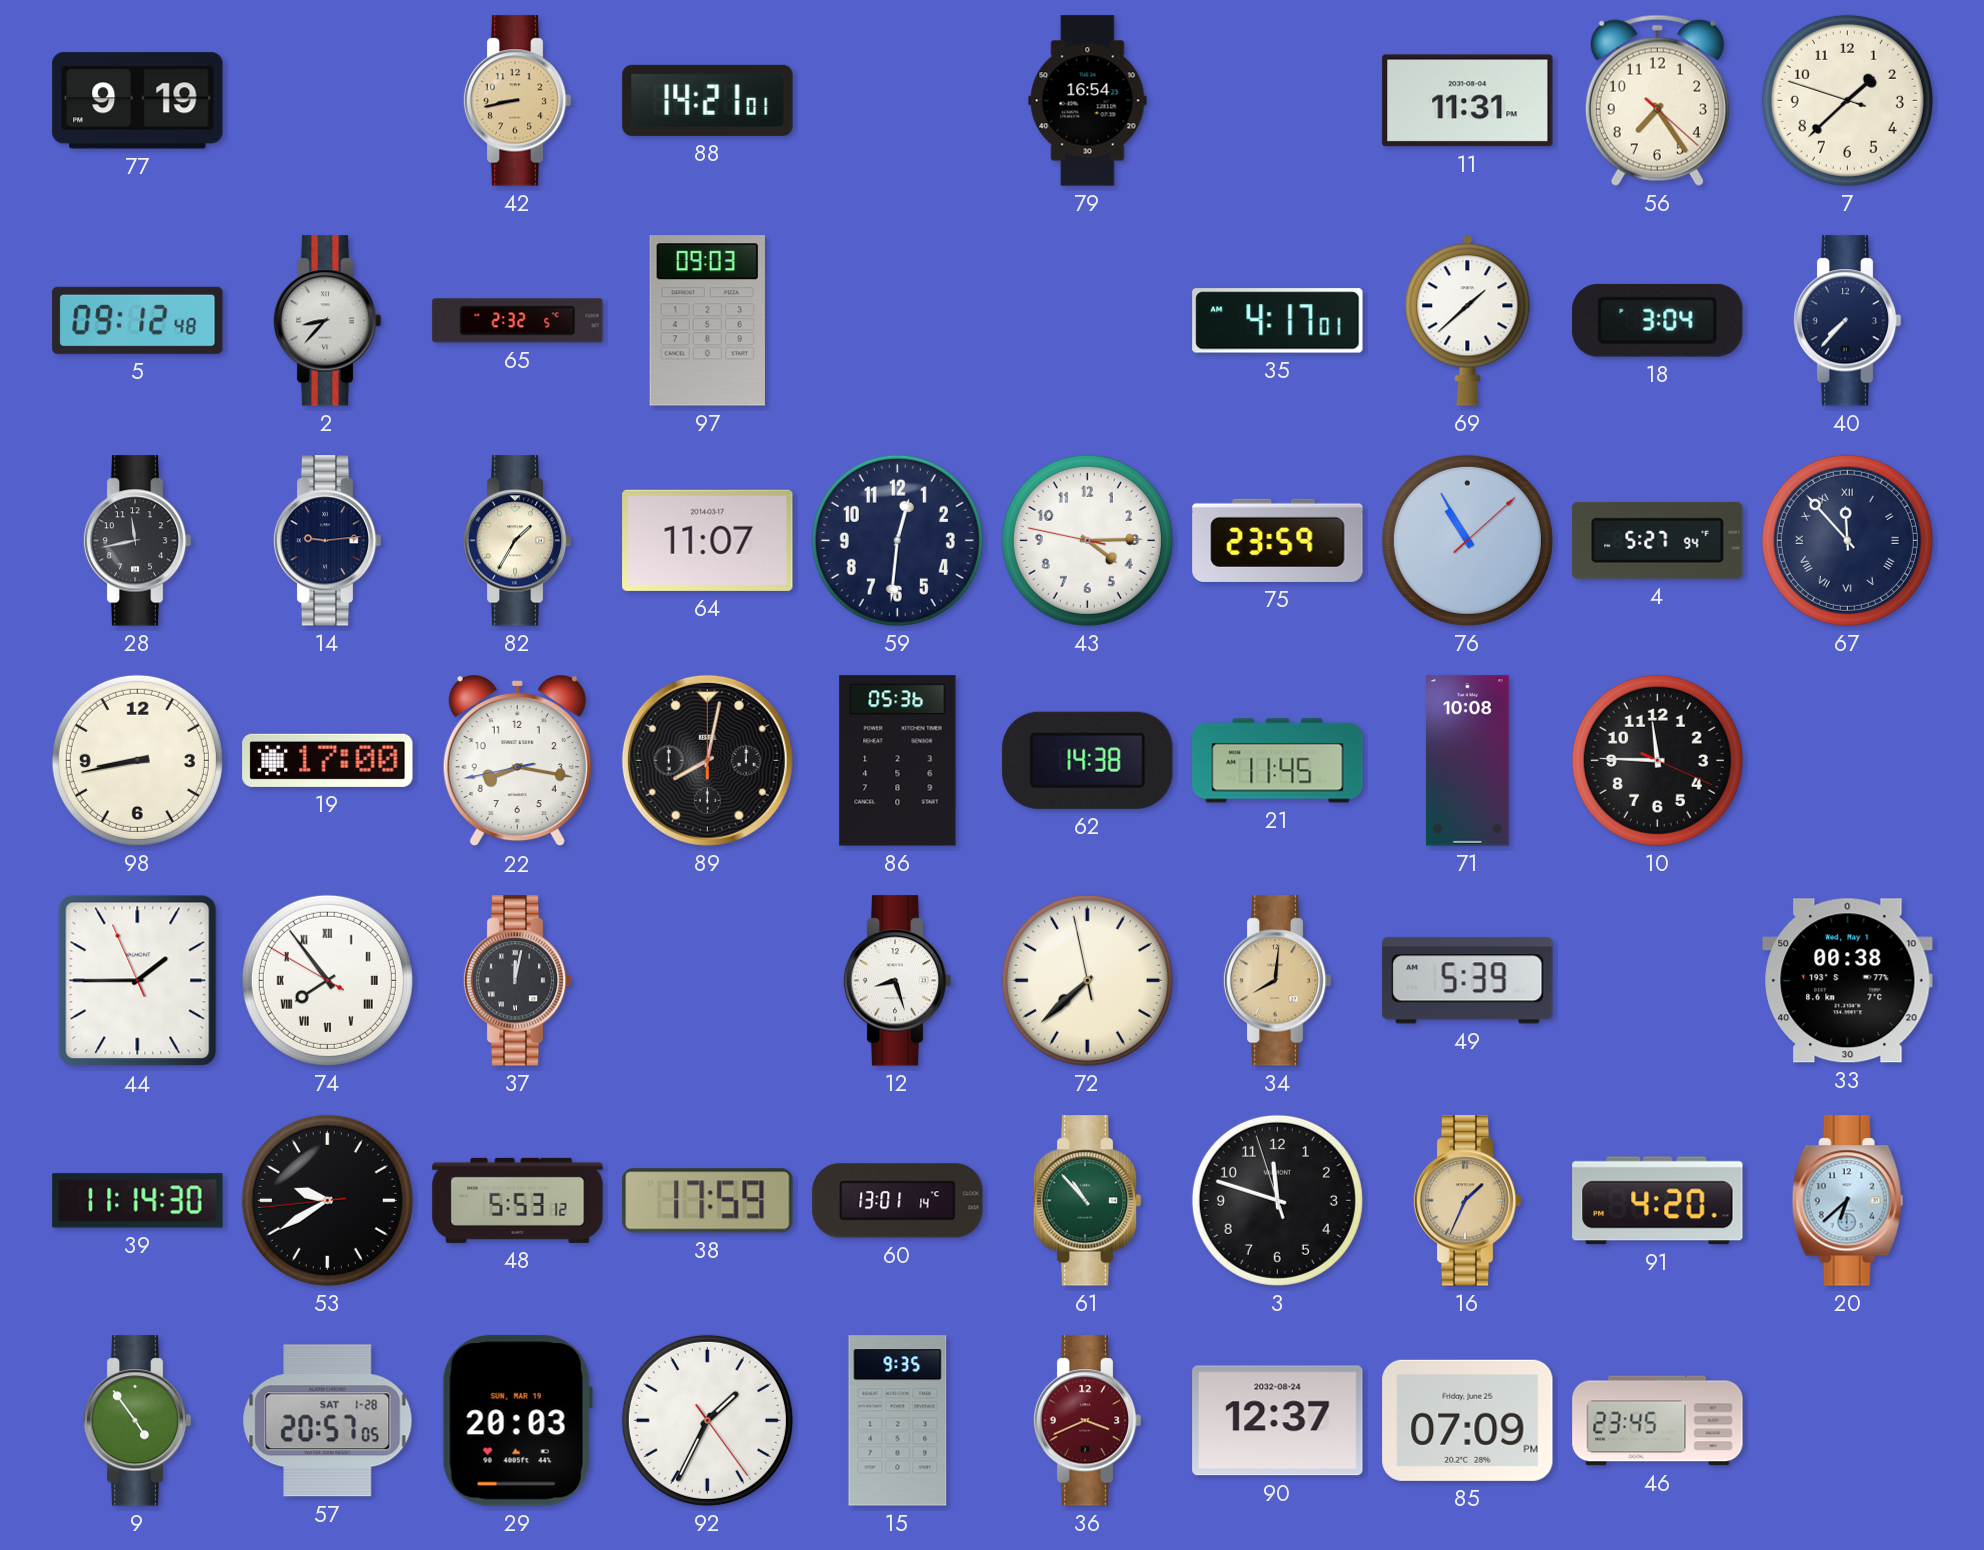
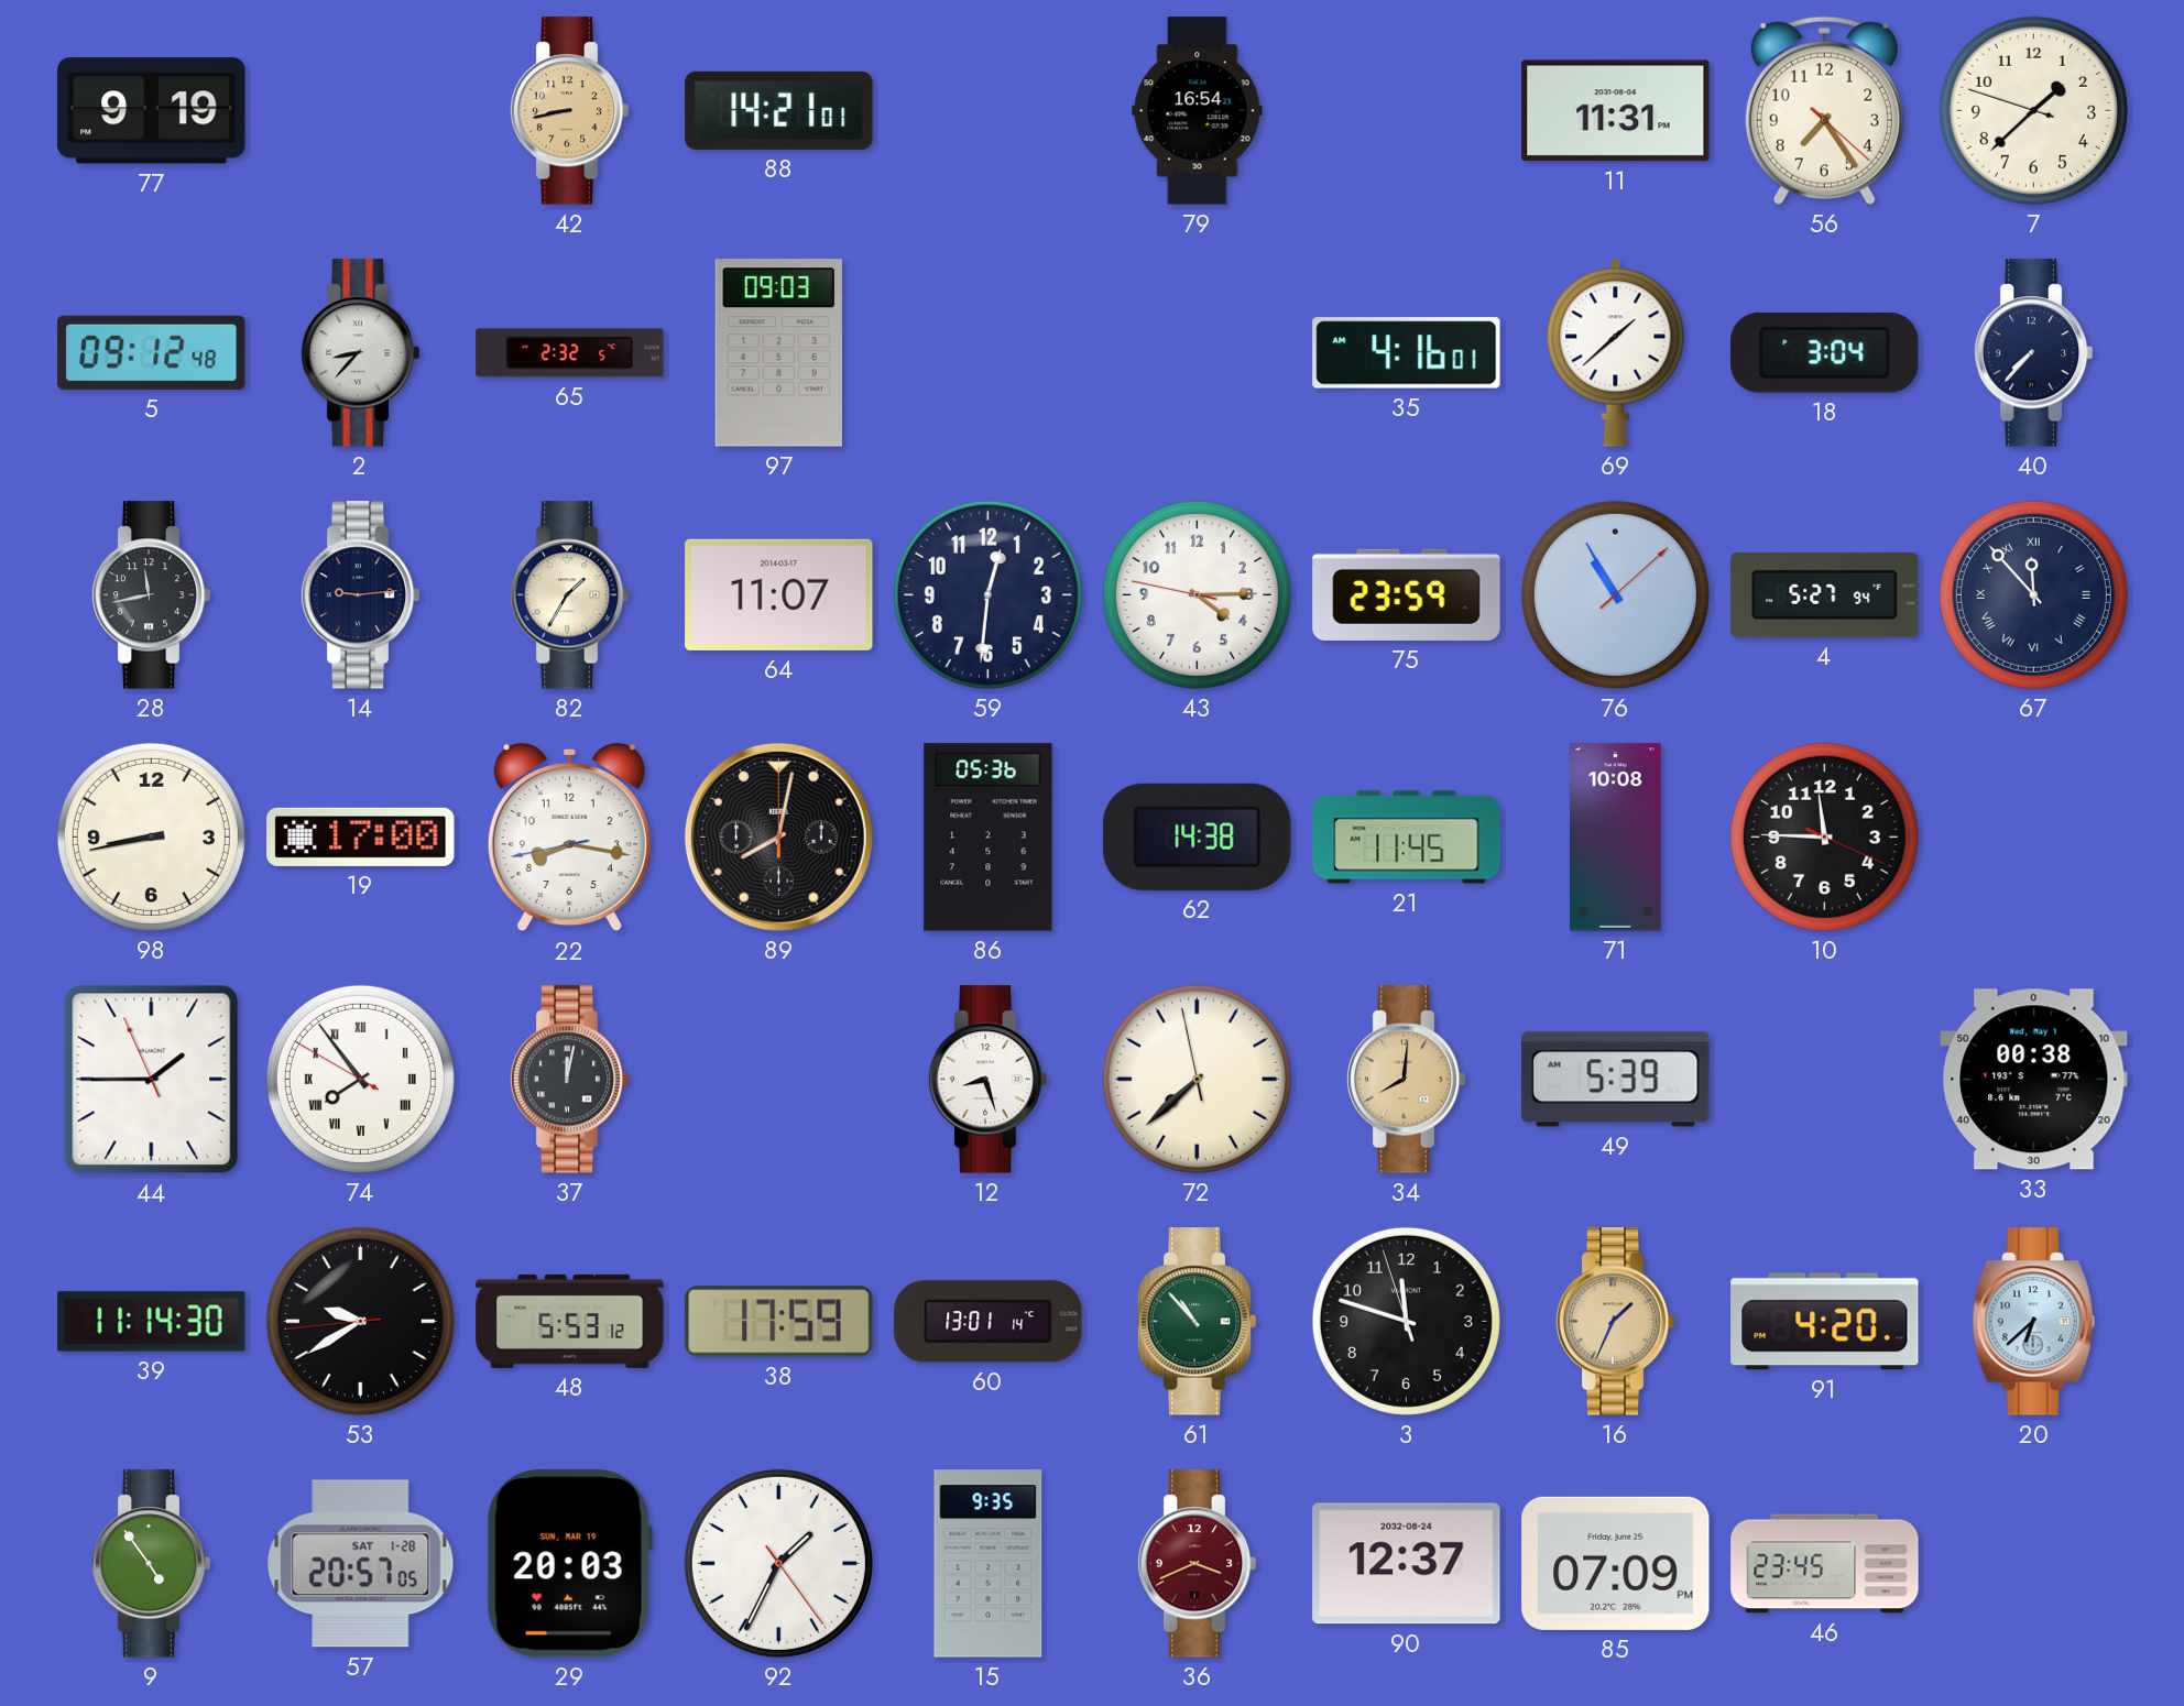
35: 4:17 -> 4:16 (1407, 353)
